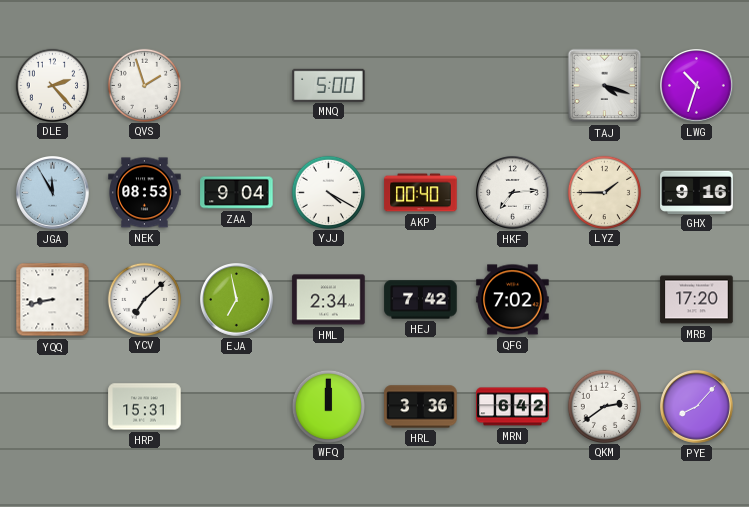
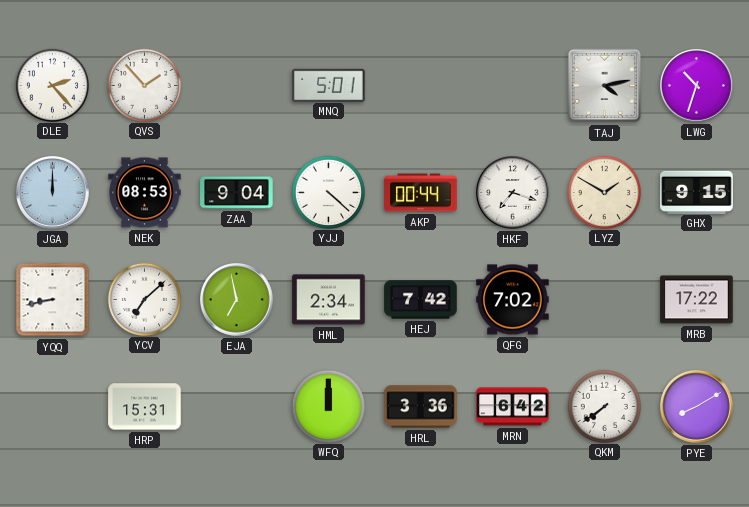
QVS: 1:57 -> 1:53 (144, 85)
MNQ: 5:00 -> 5:01 (329, 85)
TAJ: 4:18 -> 4:13 (605, 86)
JGA: 11:55 -> 12:00 (53, 193)
YJJ: 4:20 -> 4:22 (328, 192)
AKP: 00:40 -> 00:44 (421, 193)
HKF: 7:14 -> 7:18 (513, 193)
LYZ: 1:45 -> 1:50 (604, 192)
GHX: 9:16 -> 9:15 (697, 192)
MRB: 17:20 -> 17:22 (697, 300)
QKM: 2:39 -> 7:39 (604, 406)
PYE: 8:07 -> 8:10 (697, 407)
